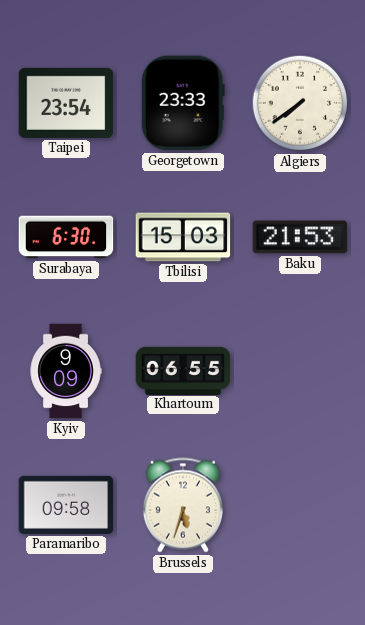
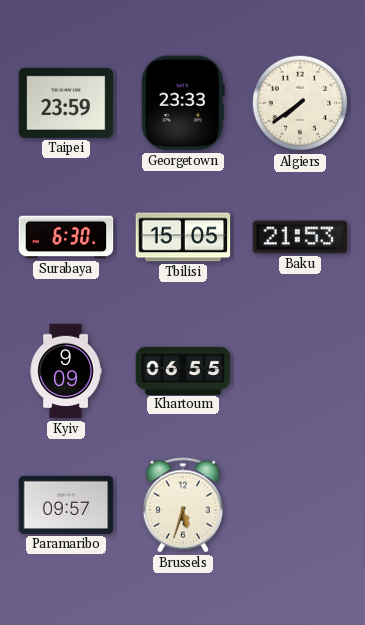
Taipei: 23:54 -> 23:59 (66, 103)
Tbilisi: 15:03 -> 15:05 (183, 237)
Paramaribo: 09:58 -> 09:57 (66, 505)
